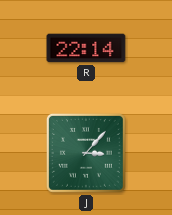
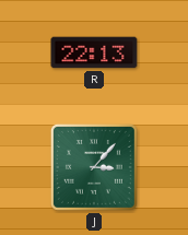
R: 22:14 -> 22:13 (94, 52)
